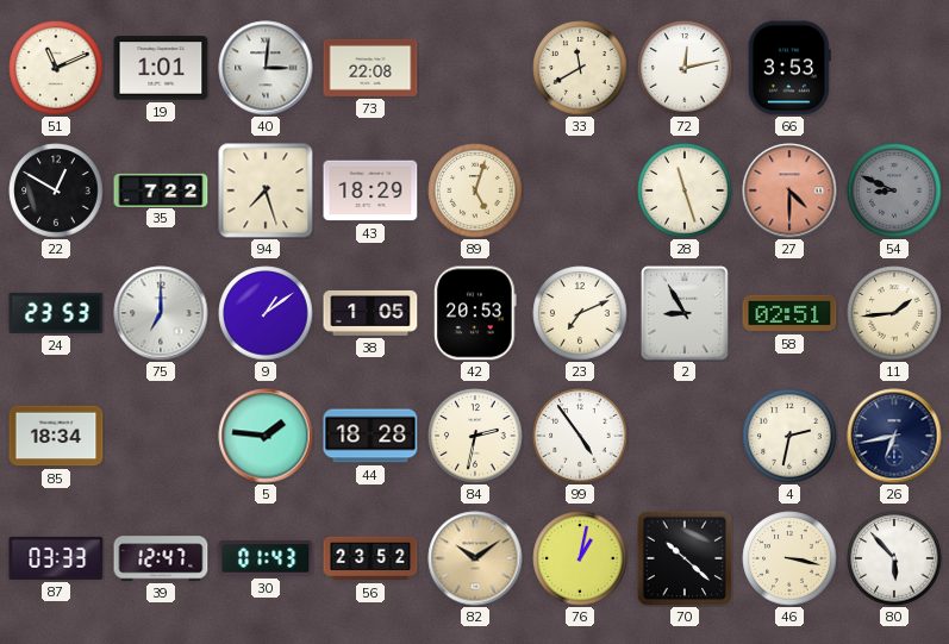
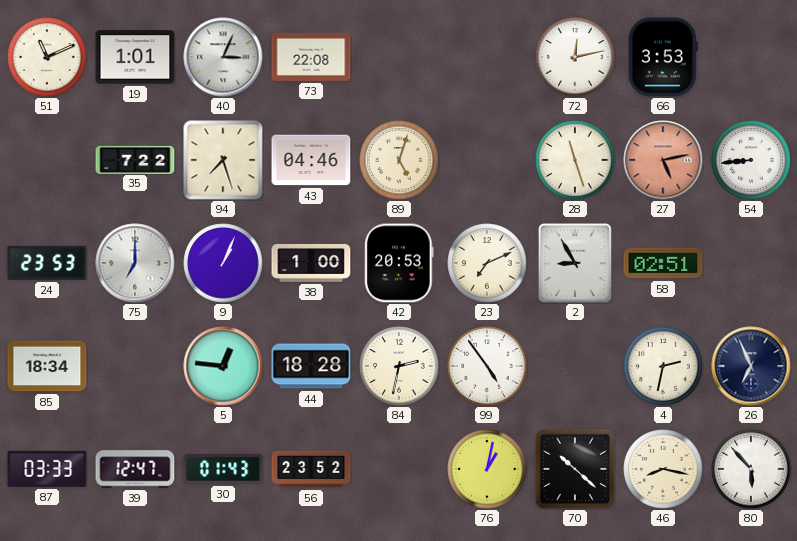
40: 3:01 -> 3:04 (223, 57)
33: 11:40 -> none (580, 68)
22: 12:50 -> none (56, 190)
43: 18:29 -> 04:46 (311, 160)
27: 4:30 -> 5:13 (663, 160)
54: 8:49 -> 8:44 (751, 160)
54 dial: grey -> white (751, 160)
9: 1:09 -> 1:04 (223, 263)
38: 1:05 -> 1:00 (311, 263)
11: 1:44 -> none (894, 313)
5: 1:46 -> 12:46 (223, 366)
26: 6:43 -> 6:56 (751, 366)
82: 10:09 -> none (475, 558)
46: 3:17 -> 8:17 (663, 469)
